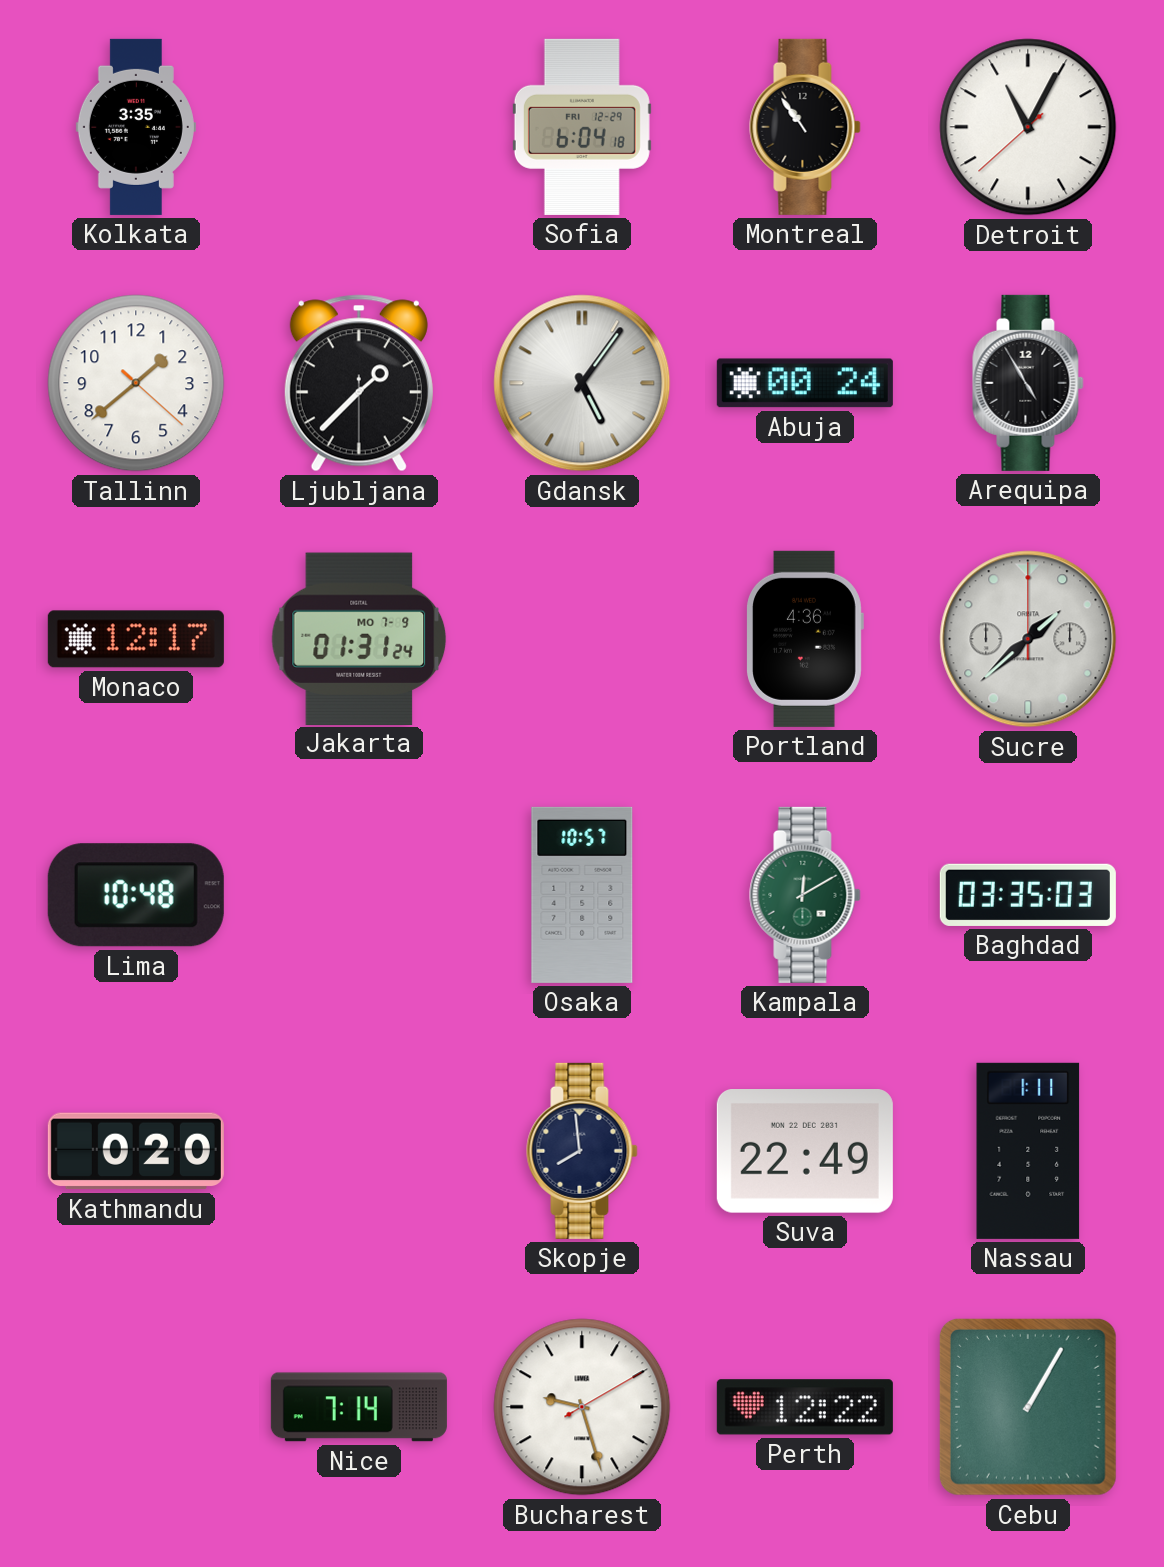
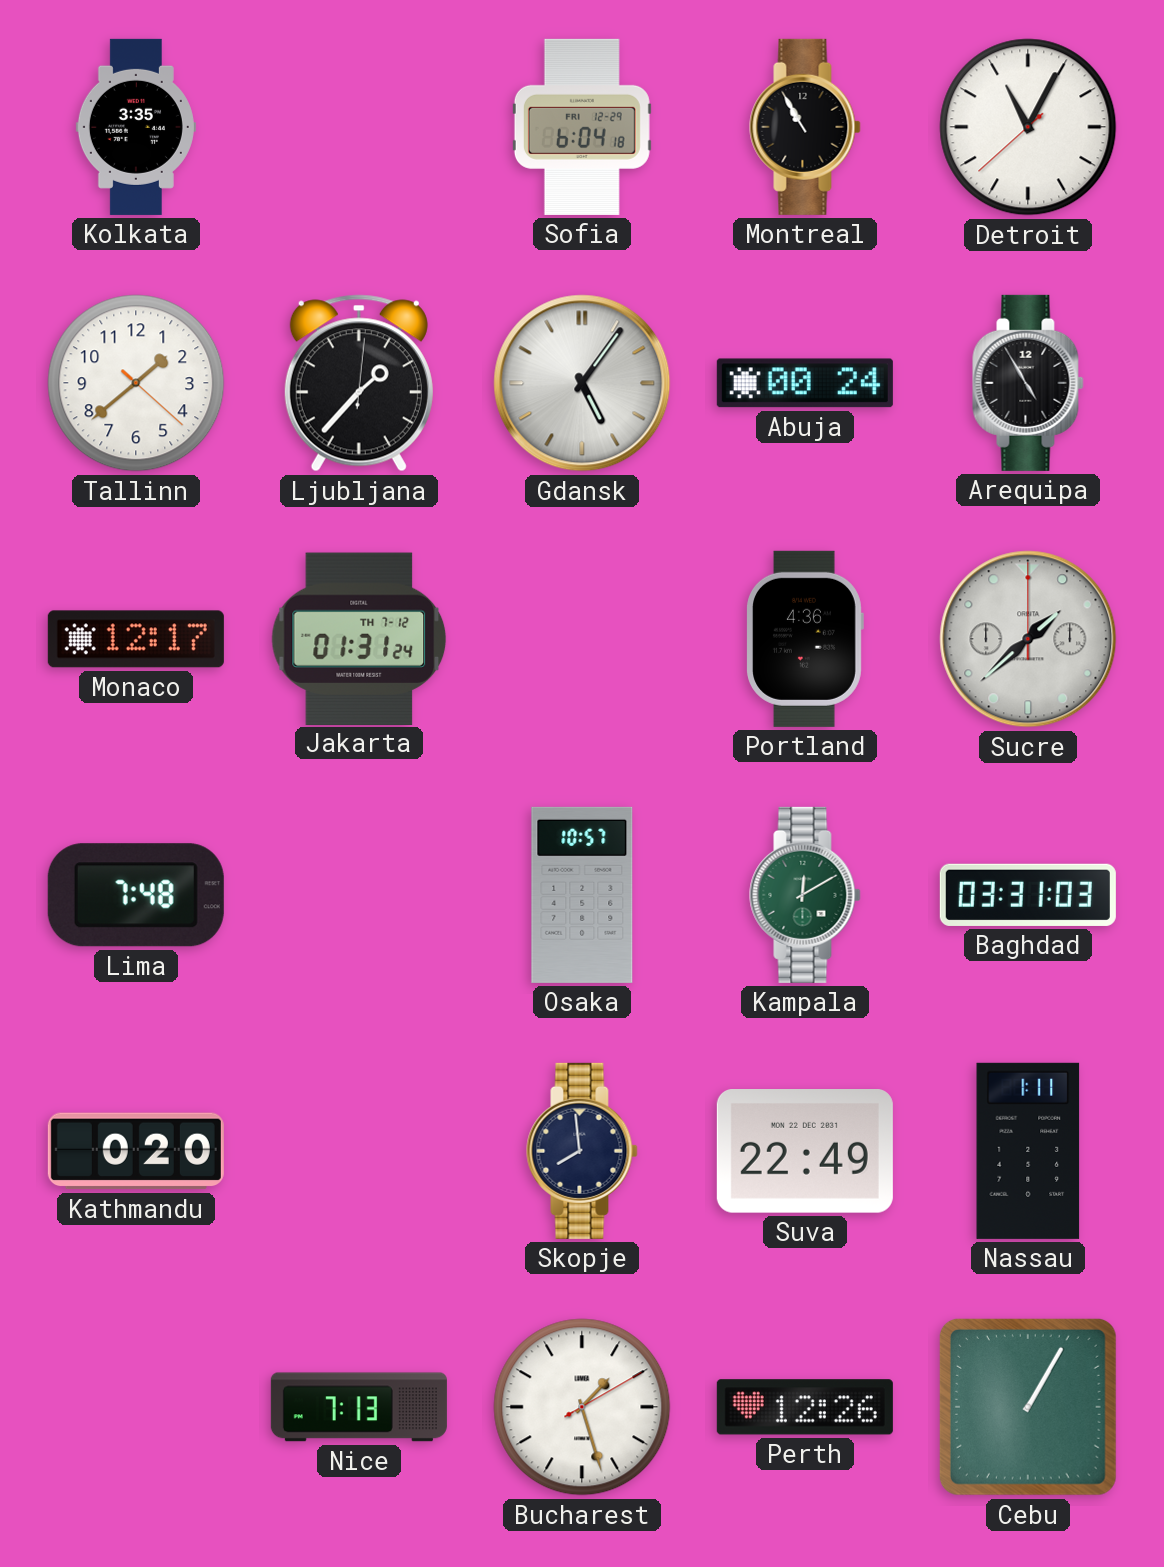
Montreal: 10:54 -> 10:55 (805, 127)
Ljubljana: 1:37:30 -> 1:37:01 (359, 383)
Jakarta date: MO 7-9 -> TH 7-12 (359, 638)
Lima: 10:48 -> 7:48 (136, 895)
Baghdad: 03:35 -> 03:31 (1028, 895)
Nice: 7:14 -> 7:13 (359, 1407)
Bucharest: 9:27 -> 1:27 (582, 1407)
Perth: 12:22 -> 12:26 (805, 1407)
